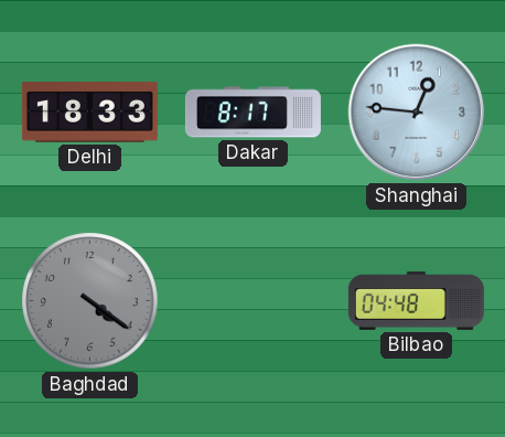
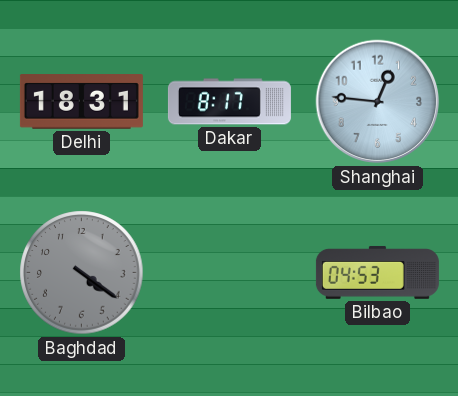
Delhi: 18:33 -> 18:31 (81, 102)
Bilbao: 04:48 -> 04:53 (377, 273)
